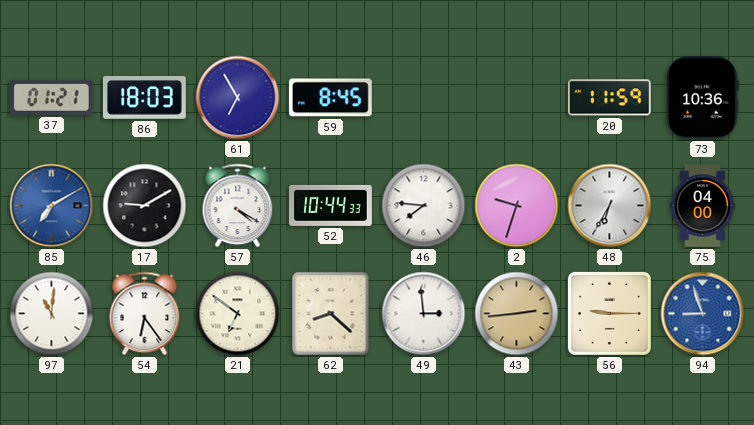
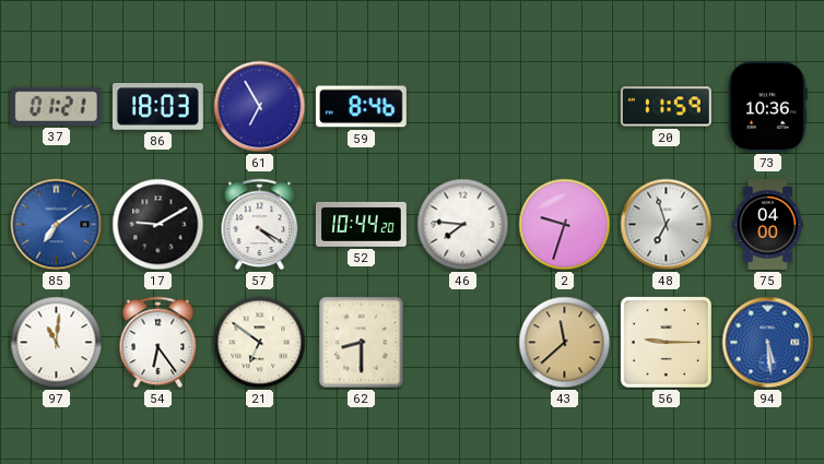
59: 8:45 -> 8:46 (361, 107)
85: 7:10 -> 7:09 (57, 225)
52: 10:44:33 -> 10:44:20 (361, 224)
48: 6:35 -> 6:57 (667, 225)
62: 8:22 -> 8:30 (362, 343)
49: 2:59 -> none (424, 314)
43: 2:44 -> 11:38 (565, 343)
94: 8:57 -> 5:29 (768, 343)
